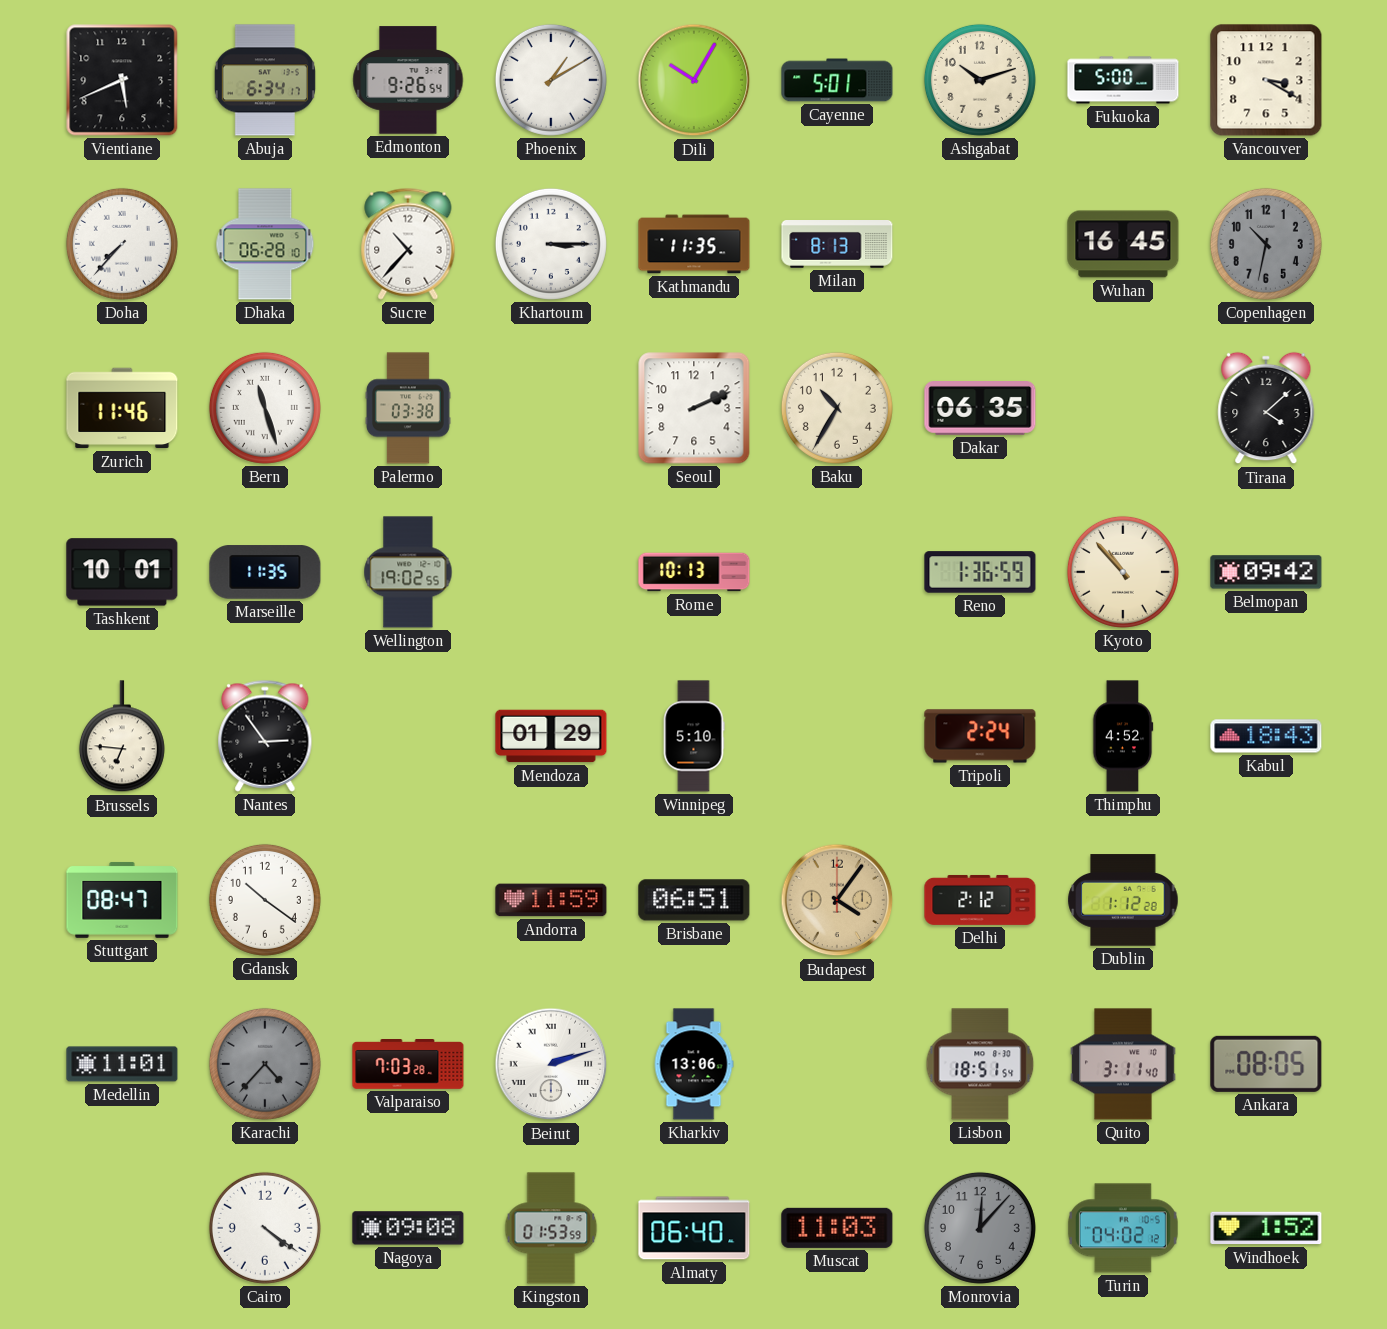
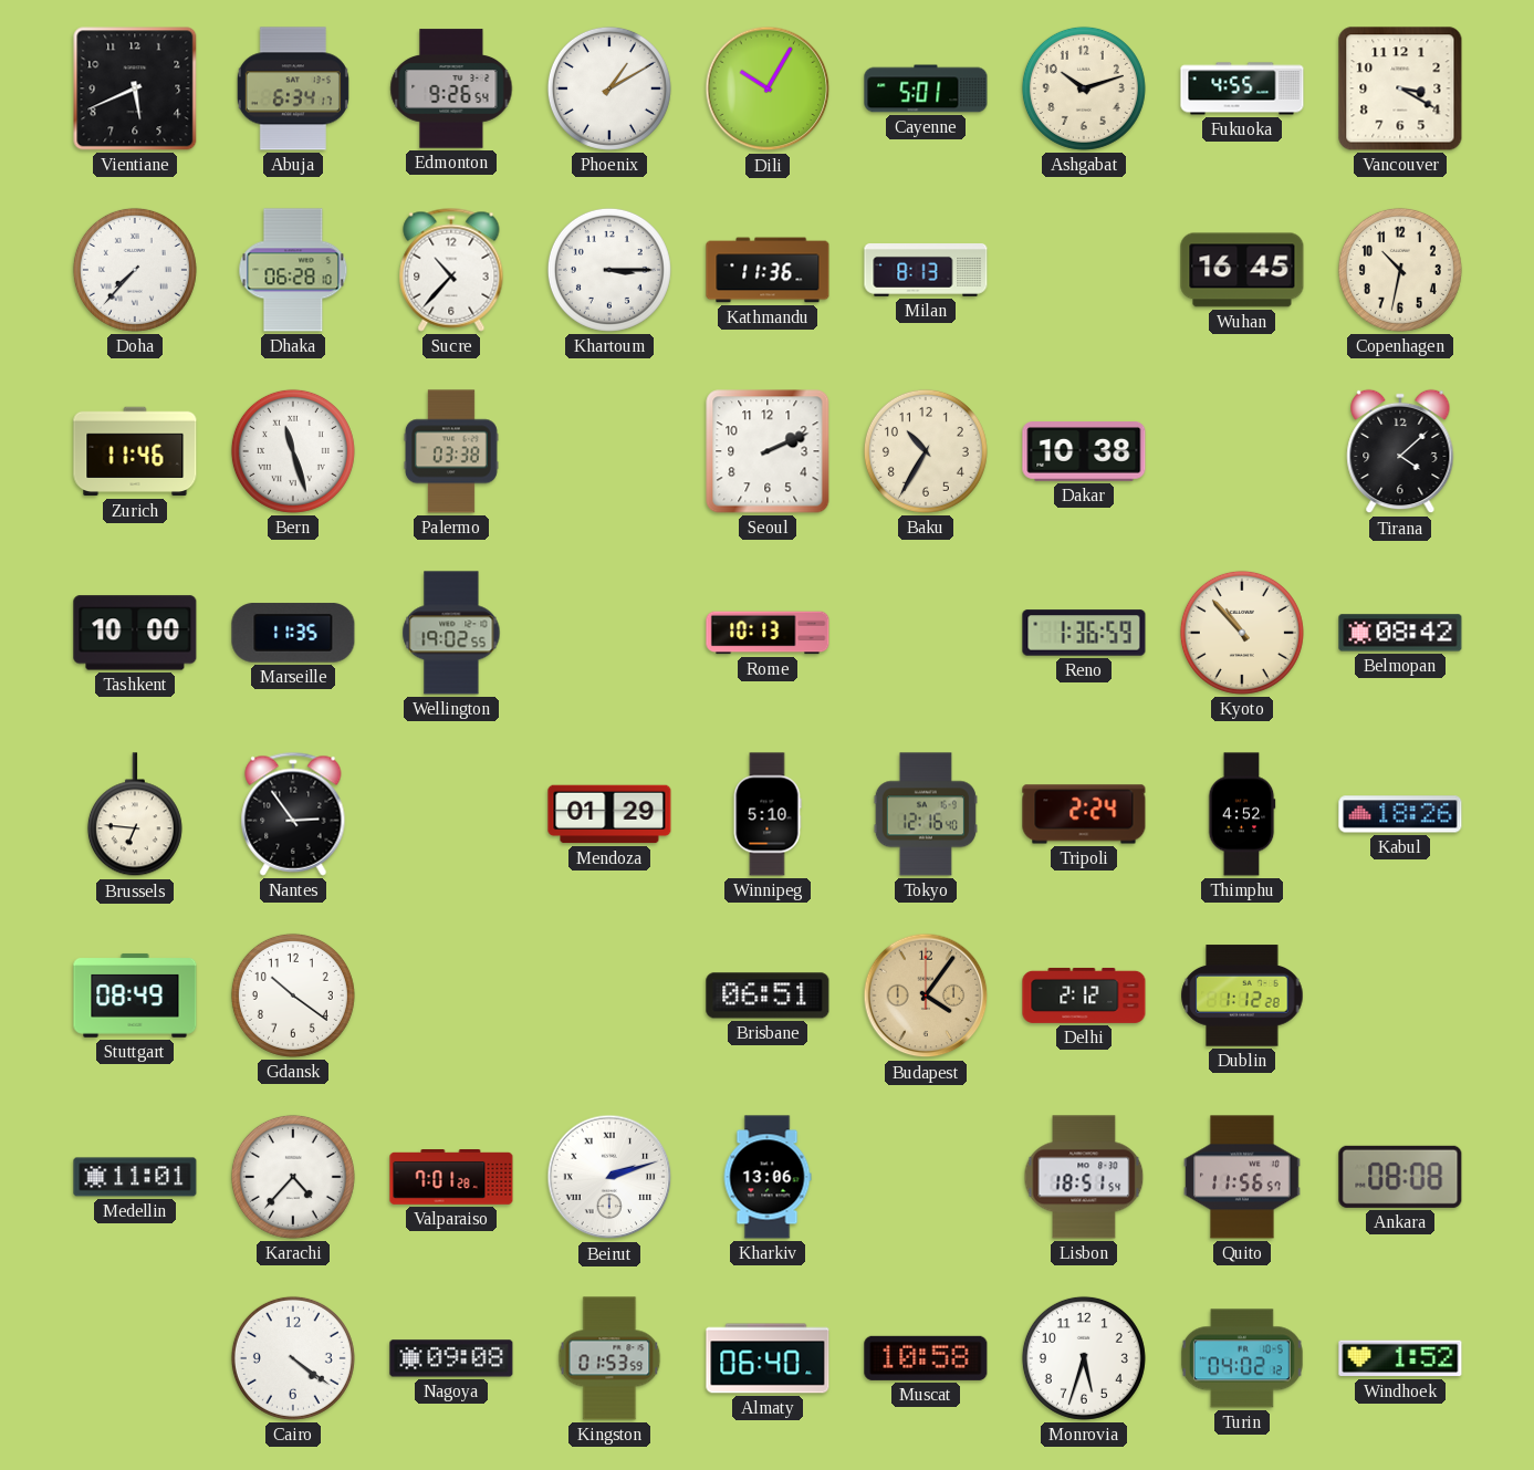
Fukuoka: 5:00 -> 4:55 (1242, 88)
Kathmandu: 11:35 -> 11:36 (768, 270)
Copenhagen dial: grey -> cream (1400, 270)
Dakar: 06:35 -> 10:38 (1084, 452)
Tashkent: 10:01 -> 10:00 (135, 633)
Belmopan: 09:42 -> 08:42 (1400, 633)
Tokyo: none -> 12:16 (926, 814)
Kabul: 18:43 -> 18:26 (1400, 814)
Stuttgart: 08:47 -> 08:49 (135, 995)
Andorra: 11:59 -> none (551, 900)
Karachi dial: grey -> white (293, 1177)
Valparaiso: 7:03 -> 7:01 (451, 1178)
Quito: 3:11 -> 11:56 (1242, 1177)
Ankara: 08:05 -> 08:08 (1400, 1177)
Muscat: 11:03 -> 10:58 (926, 1358)
Monrovia: 12:07 -> 5:33 (1084, 1358)
Monrovia dial: grey -> white (1084, 1358)
